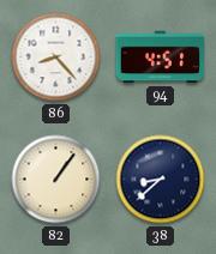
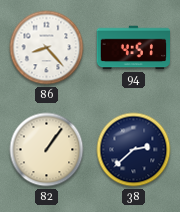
38: 8:38 -> 2:38 (134, 150)
